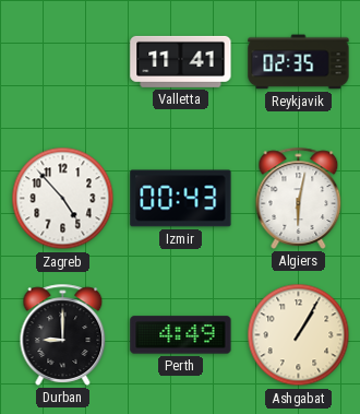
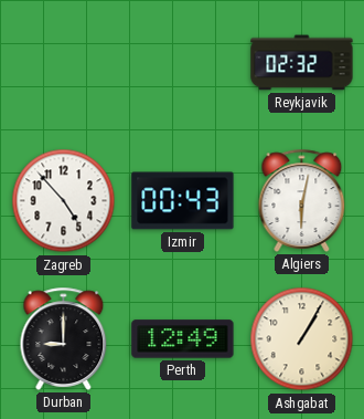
Valletta: 11:41 -> none (181, 61)
Reykjavik: 02:35 -> 02:32 (302, 63)
Perth: 4:49 -> 12:49 (183, 339)
